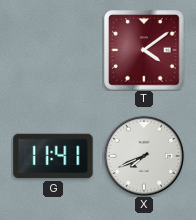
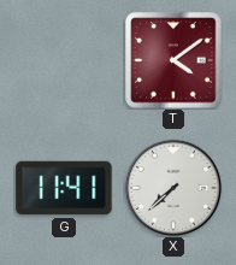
X: 7:41 -> 7:38 (173, 188)
